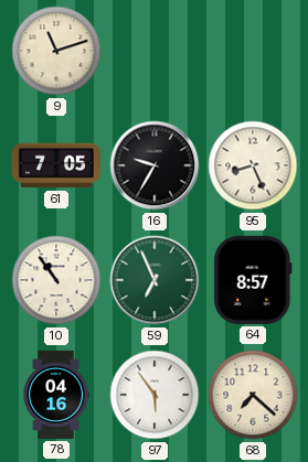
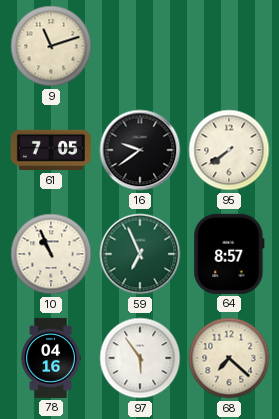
16: 9:35 -> 9:39 (140, 150)
95: 8:26 -> 7:39 (229, 150)
10: 10:54 -> 10:56 (51, 254)
